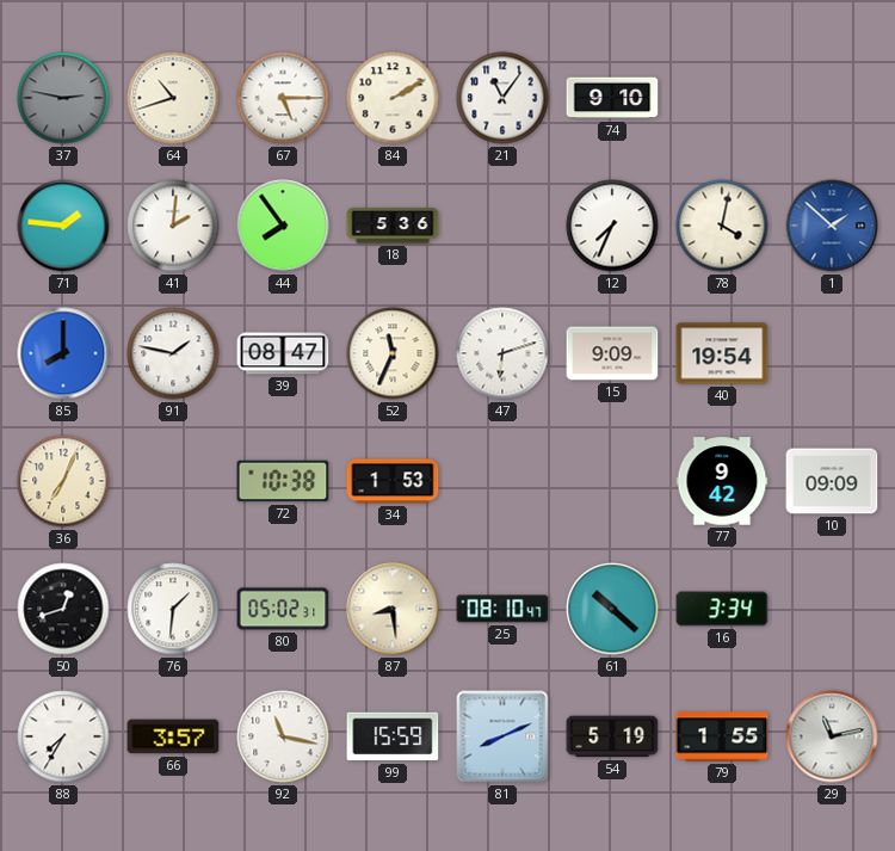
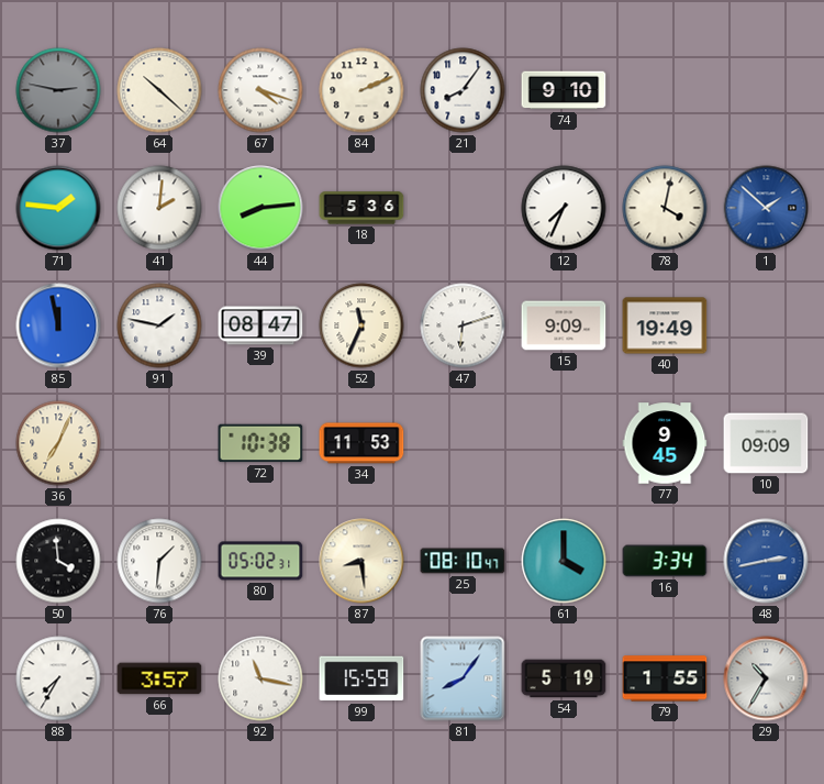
64: 10:42 -> 10:22 (159, 90)
67: 5:15 -> 4:18 (260, 90)
84: 2:10 -> 2:11 (361, 90)
21: 11:06 -> 8:06 (463, 90)
44: 7:54 -> 8:14 (260, 208)
85: 8:00 -> 11:58 (58, 325)
40: 19:54 -> 19:49 (665, 325)
34: 1:53 -> 11:53 (361, 443)
77: 9:42 -> 9:45 (665, 443)
50: 12:42 -> 3:59 (58, 561)
61: 10:22 -> 4:00 (564, 561)
48: none -> 2:43 (766, 561)
81: 8:11 -> 8:06 (463, 678)
29: 11:13 -> 10:35 (766, 678)
